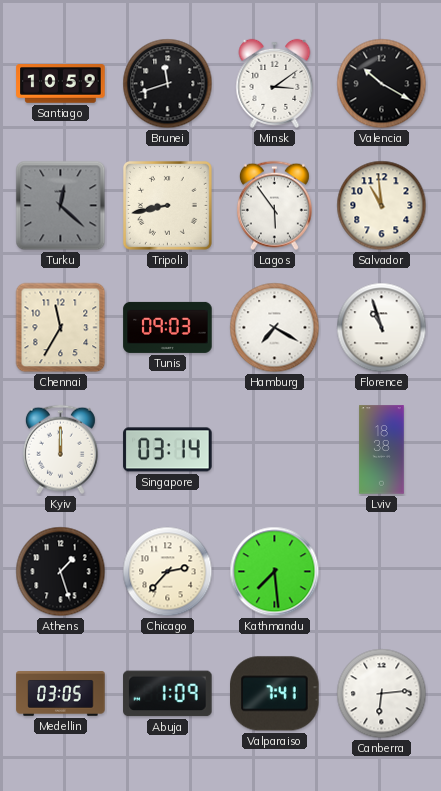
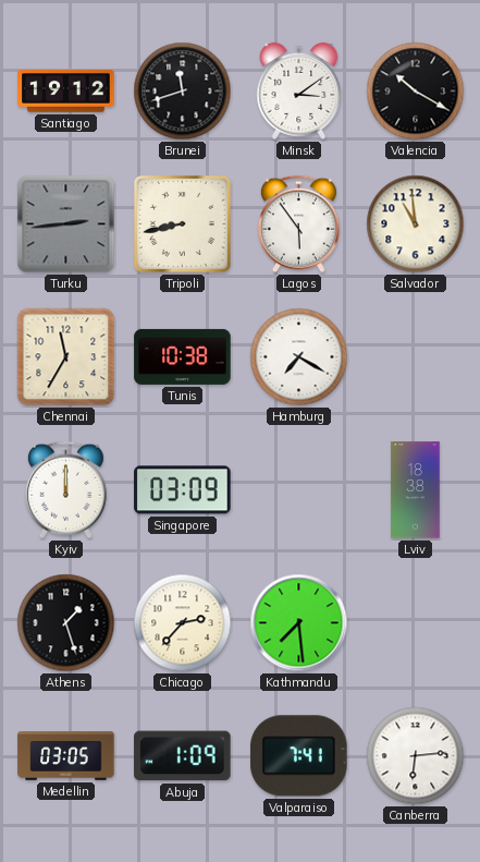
Santiago: 10:59 -> 19:12 (66, 92)
Turku: 12:22 -> 2:44 (66, 224)
Tunis: 09:03 -> 10:38 (183, 356)
Florence: 10:57 -> none (382, 328)
Singapore: 03:14 -> 03:09 (183, 490)
